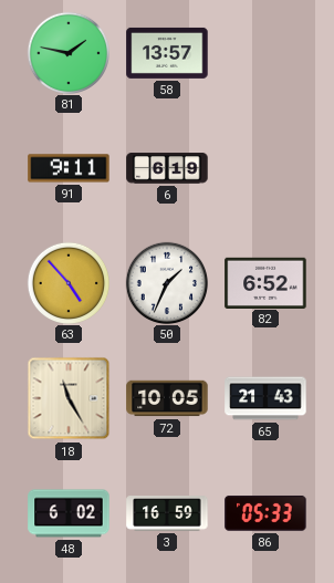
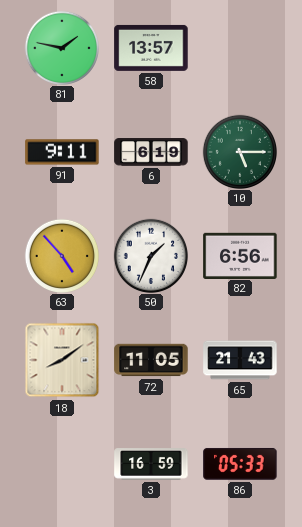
10: none -> 5:15 (239, 151)
82: 6:52 -> 6:56 (240, 255)
18: 11:25 -> 8:09 (62, 360)
72: 10:05 -> 11:05 (151, 360)
48: 6:02 -> none (69, 513)
